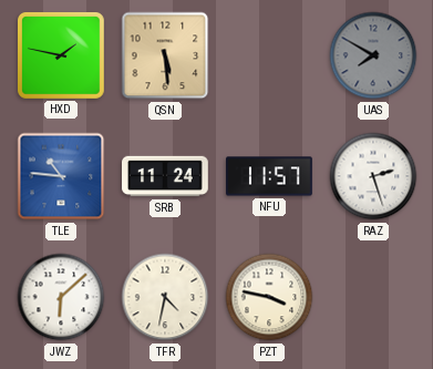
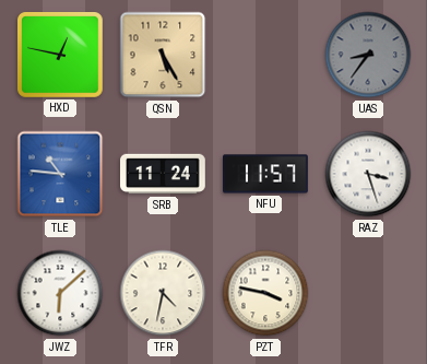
HXD: 1:47 -> 12:47 (61, 56)
QSN: 5:29 -> 5:25 (163, 55)
UAS: 7:50 -> 8:36 (368, 55)
RAZ: 2:27 -> 3:27 (368, 174)
